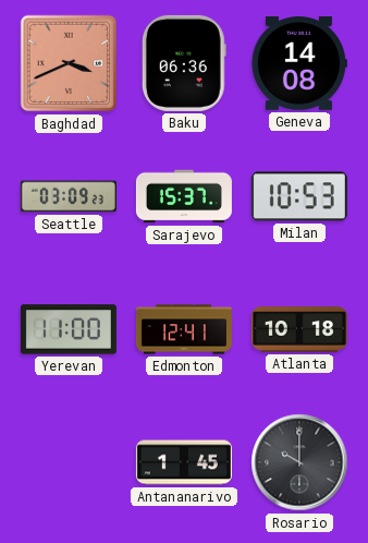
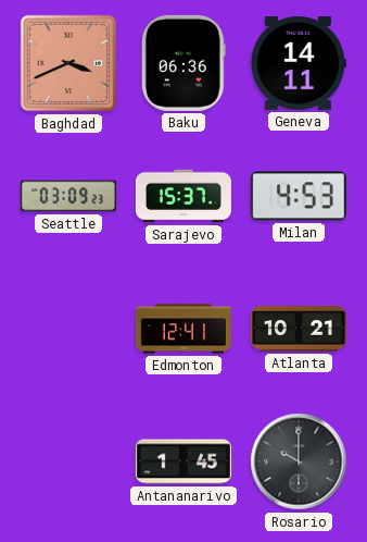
Geneva: 14:08 -> 14:11 (299, 63)
Milan: 10:53 -> 4:53 (299, 196)
Yerevan: 11:00 -> none (69, 329)
Atlanta: 10:18 -> 10:21 (299, 329)
